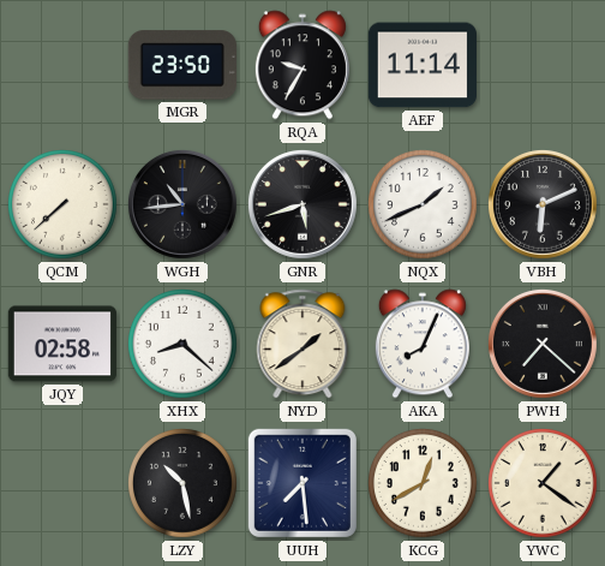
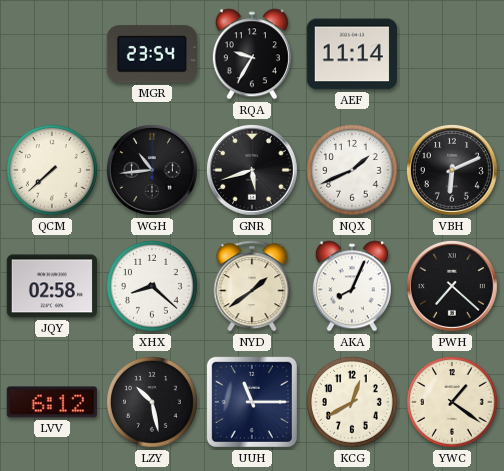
MGR: 23:50 -> 23:54 (152, 54)
LVV: none -> 6:12 (52, 402)
UUH: 7:29 -> 11:15 (252, 402)
